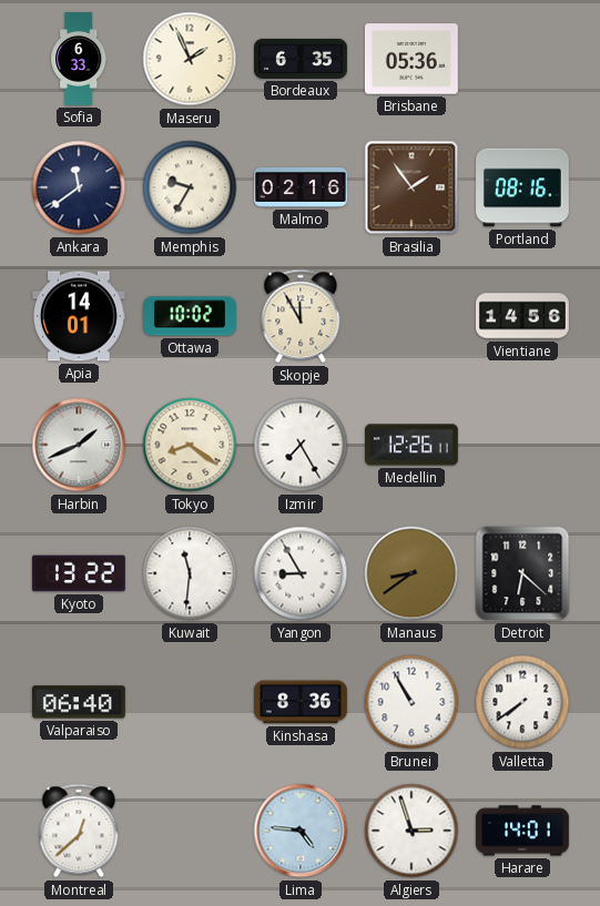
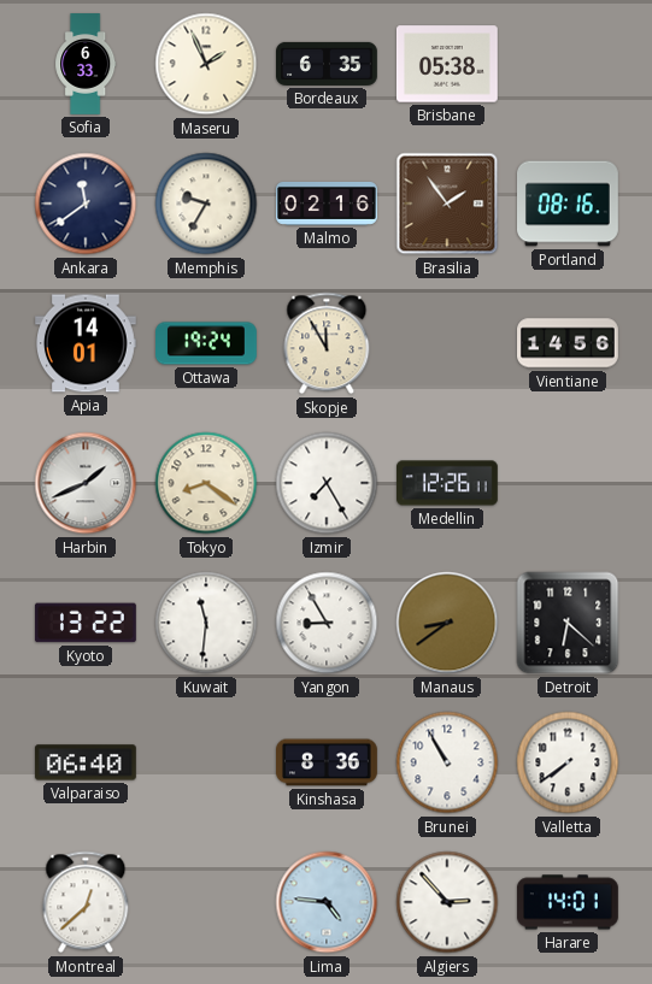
Brisbane: 05:36 -> 05:38 (447, 64)
Ottawa: 10:02 -> 19:24 (207, 343)
Algiers: 2:57 -> 2:53 (447, 902)
